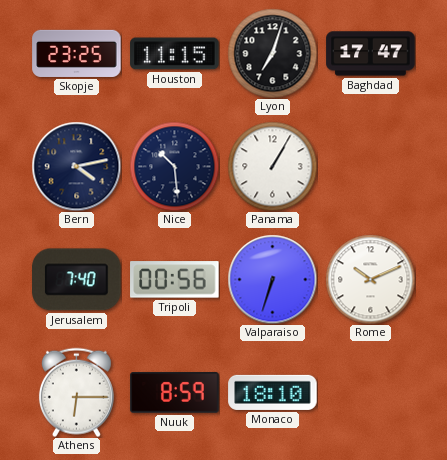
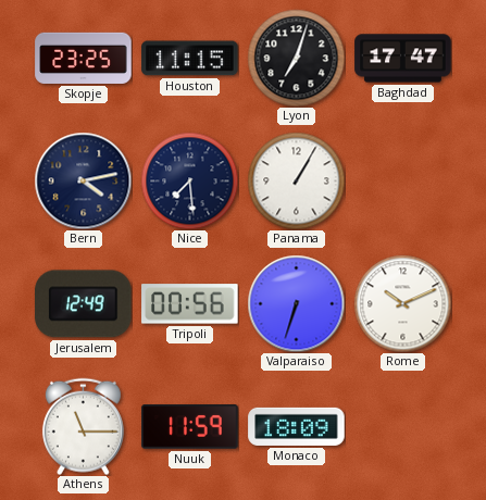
Nice: 10:29 -> 7:29 (189, 180)
Jerusalem: 7:40 -> 12:49 (84, 304)
Athens: 6:15 -> 11:15 (83, 426)
Nuuk: 8:59 -> 11:59 (190, 427)
Monaco: 18:10 -> 18:09 (297, 426)
